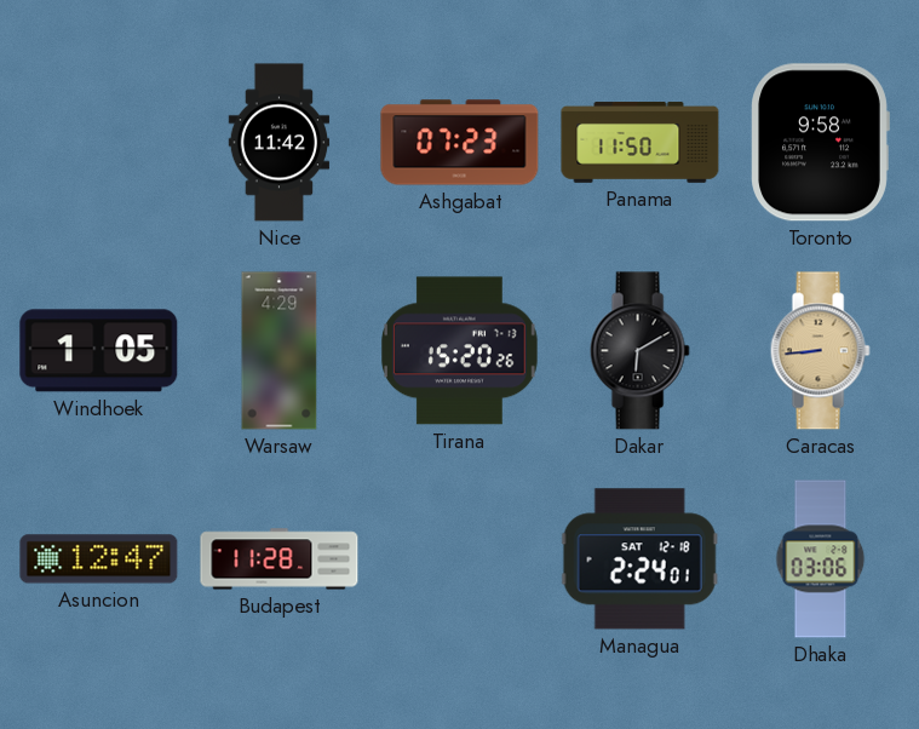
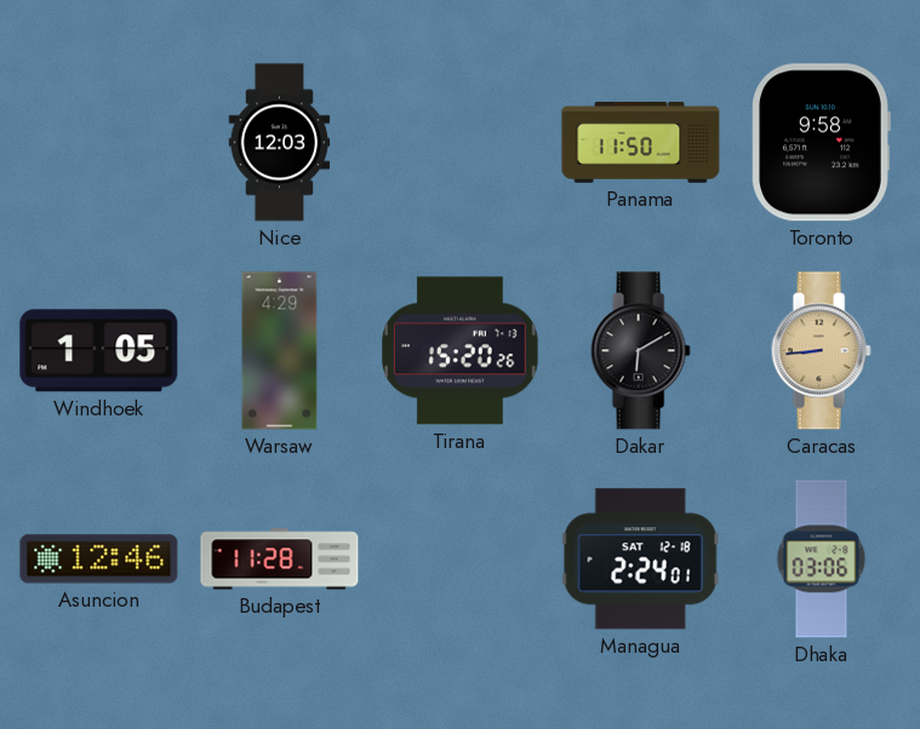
Nice: 11:42 -> 12:03 (280, 143)
Ashgabat: 07:23 -> none (460, 143)
Asuncion: 12:47 -> 12:46 (99, 559)
